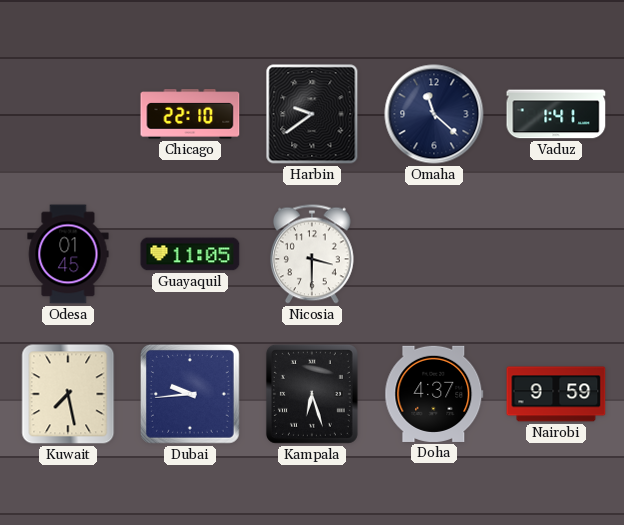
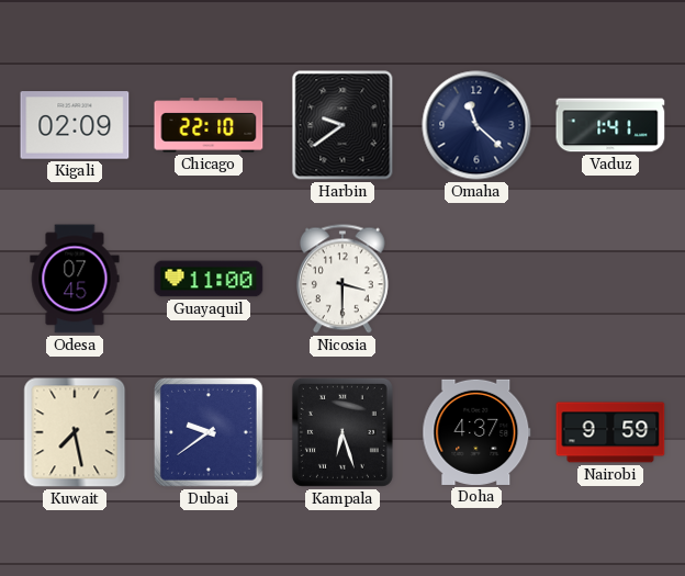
Kigali: none -> 02:09 (75, 125)
Odesa: 01:45 -> 07:45 (75, 279)
Guayaquil: 11:05 -> 11:00 (209, 279)
Dubai: 9:44 -> 9:39 (210, 433)
